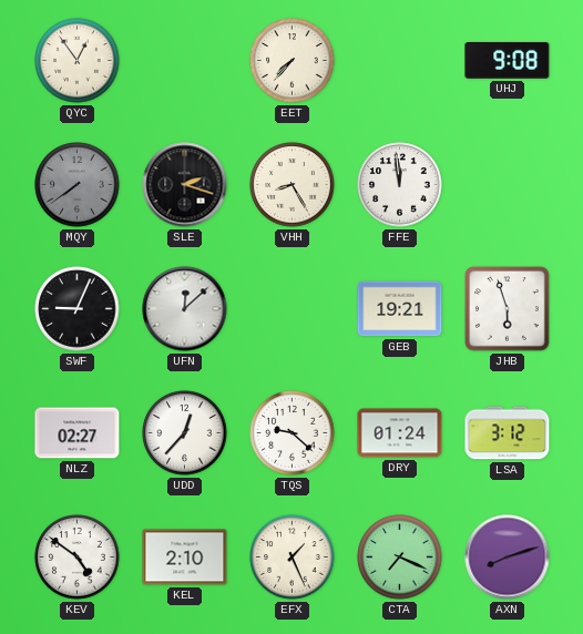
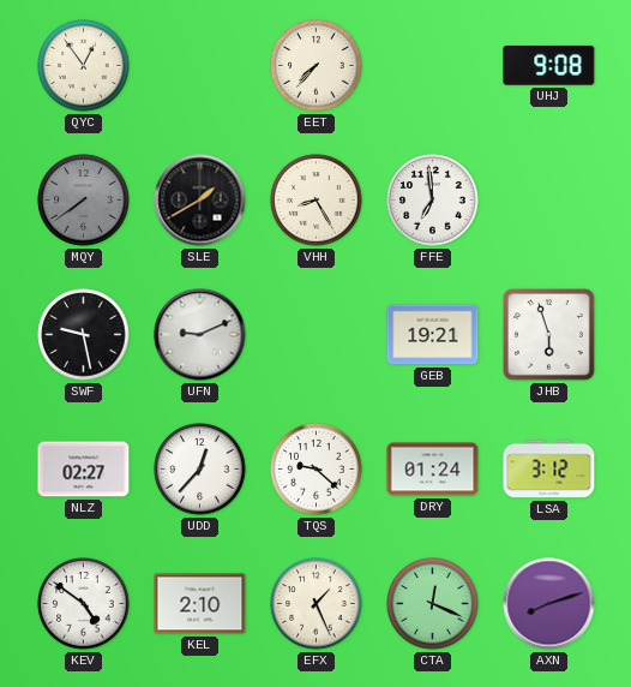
SLE: 2:18 -> 1:40 (200, 201)
FFE: 11:59 -> 6:59 (433, 201)
SWF: 9:04 -> 9:28 (84, 335)
UFN: 12:08 -> 9:11 (200, 335)
CTA: 7:19 -> 12:19 (433, 604)
